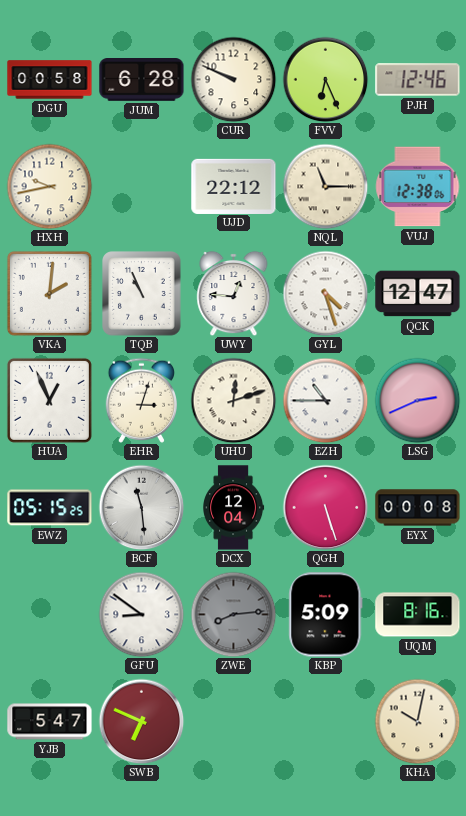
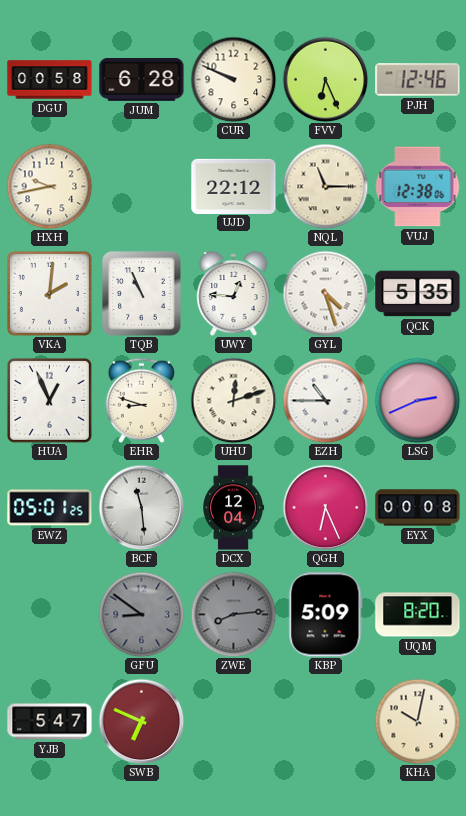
QCK: 12:47 -> 5:35 (418, 294)
EHR: 3:03 -> 8:48 (141, 400)
EWZ: 05:15 -> 05:01 (50, 508)
QGH: 5:27 -> 6:26 (325, 507)
GFU dial: white -> grey (141, 614)
UQM: 8:16 -> 8:20 (418, 615)
